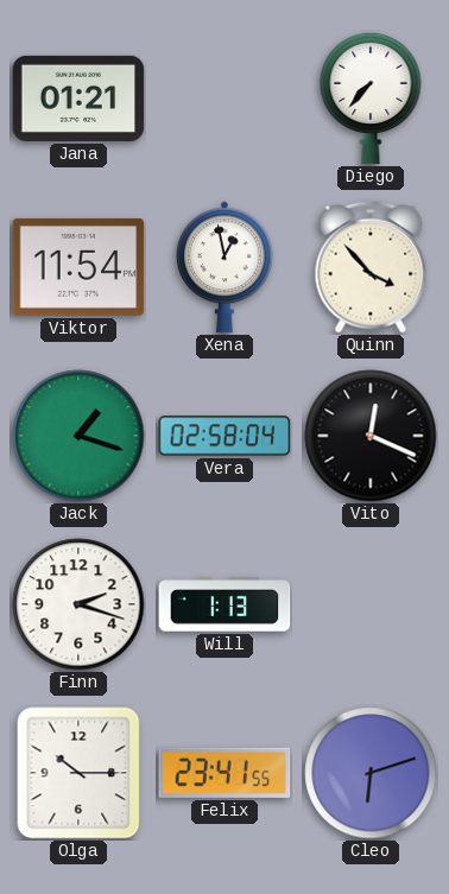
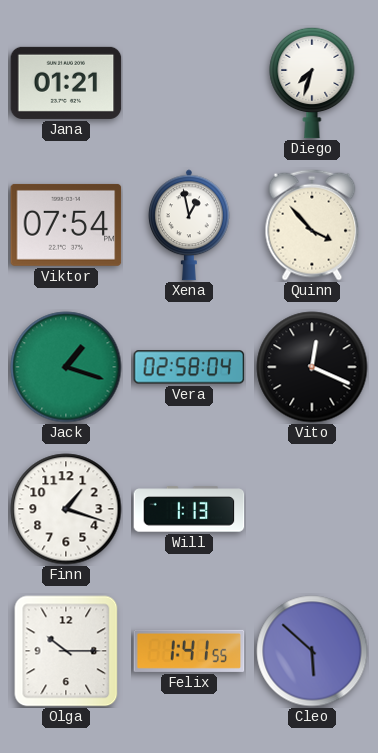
Diego: 7:37 -> 7:33 (312, 83)
Viktor: 11:54 -> 07:54 (66, 225)
Finn: 2:18 -> 1:18 (66, 509)
Felix: 23:41 -> 1:41 (189, 651)
Cleo: 6:12 -> 5:52 (312, 651)
